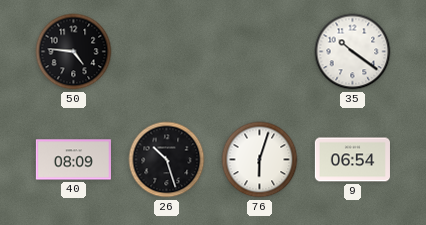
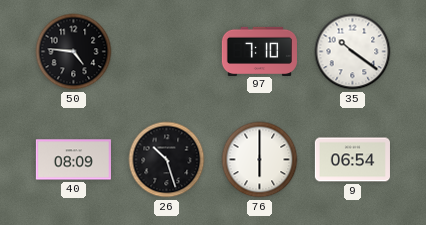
97: none -> 7:10 (259, 51)
76: 6:03 -> 6:00 (260, 160)
